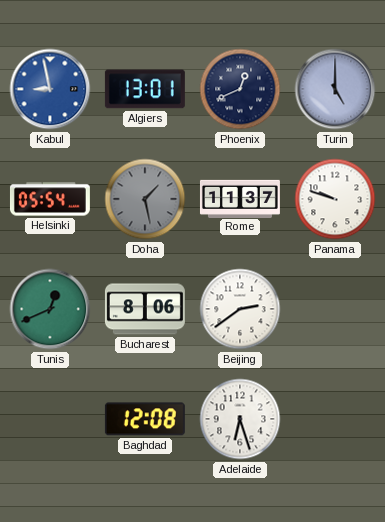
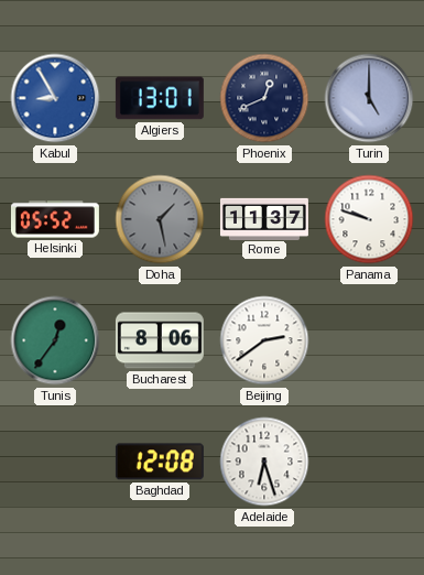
Kabul: 8:58 -> 8:55 (55, 98)
Helsinki: 05:54 -> 05:52 (55, 219)
Tunis: 12:41 -> 12:36 (55, 340)
